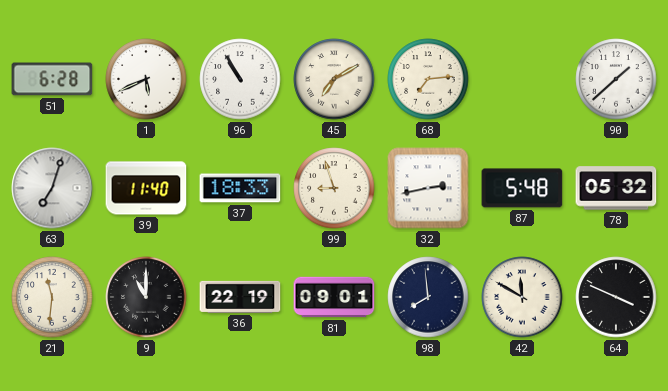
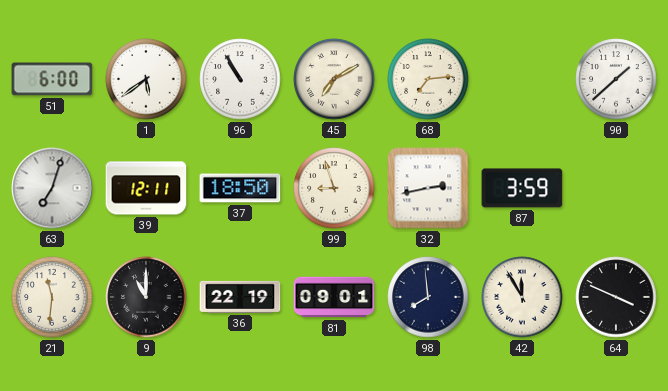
51: 6:28 -> 6:00 (52, 79)
1: 5:41 -> 5:39 (146, 79)
39: 11:40 -> 12:11 (146, 188)
37: 18:33 -> 18:50 (240, 188)
87: 5:48 -> 3:59 (522, 188)
78: 05:32 -> none (616, 188)
42: 11:50 -> 11:55 (522, 297)
